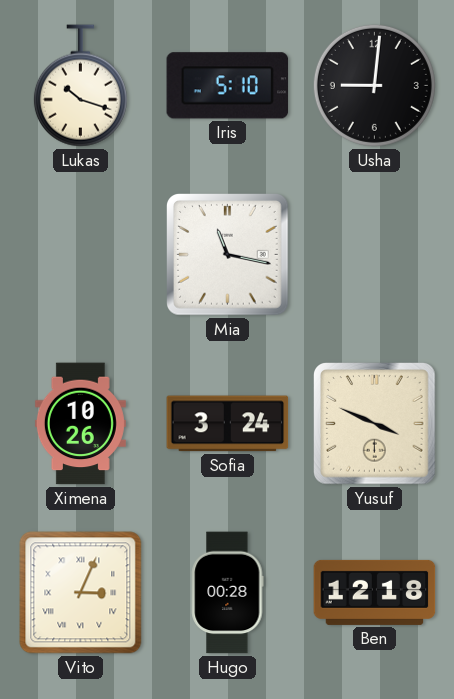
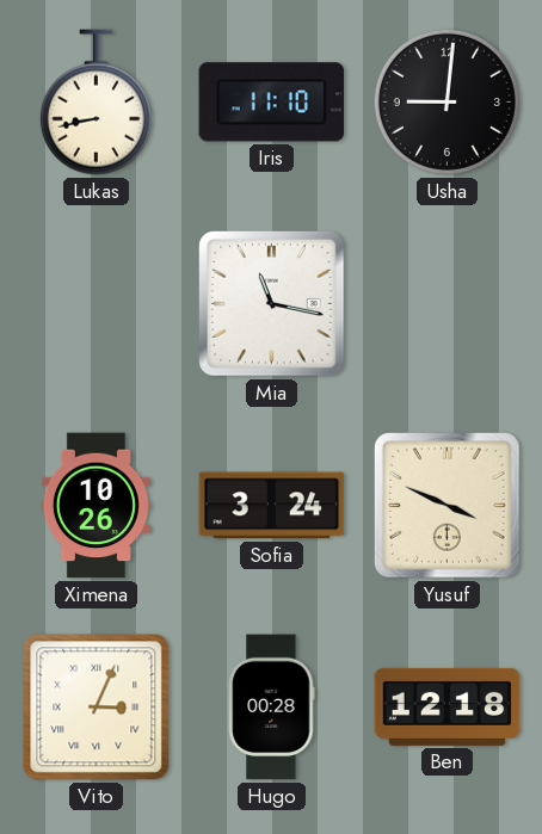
Lukas: 10:18 -> 8:43 (96, 103)
Iris: 5:10 -> 11:10 (272, 103)
